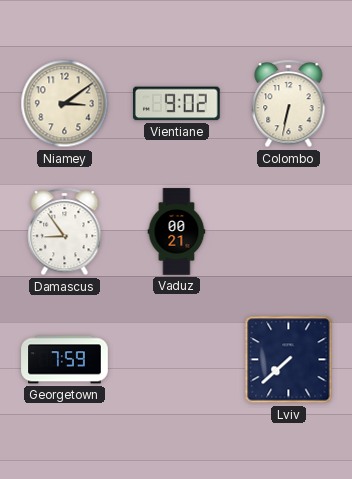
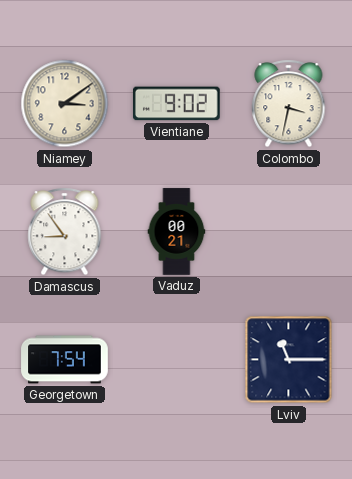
Colombo: 6:32 -> 3:32 (289, 104)
Georgetown: 7:59 -> 7:54 (65, 360)
Lviv: 7:38 -> 11:15 (289, 360)
